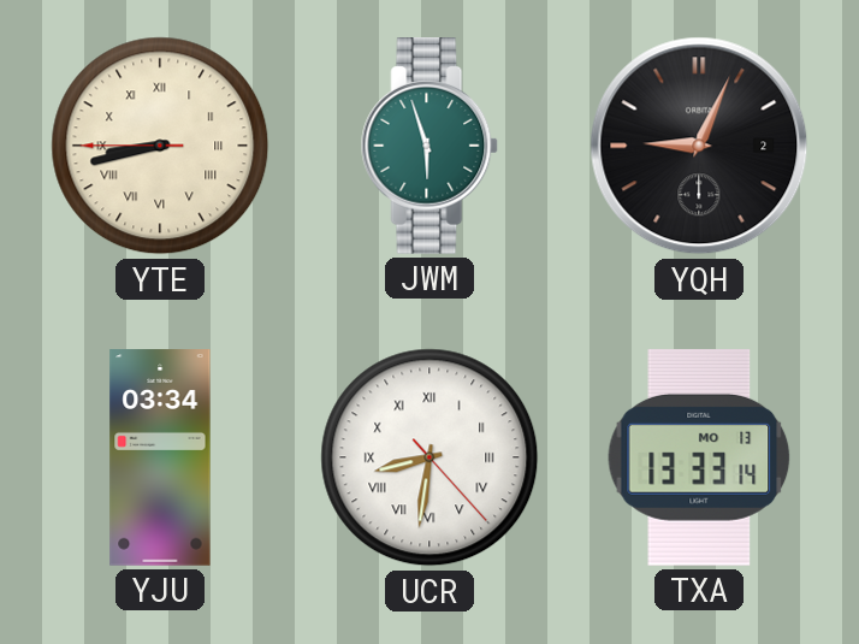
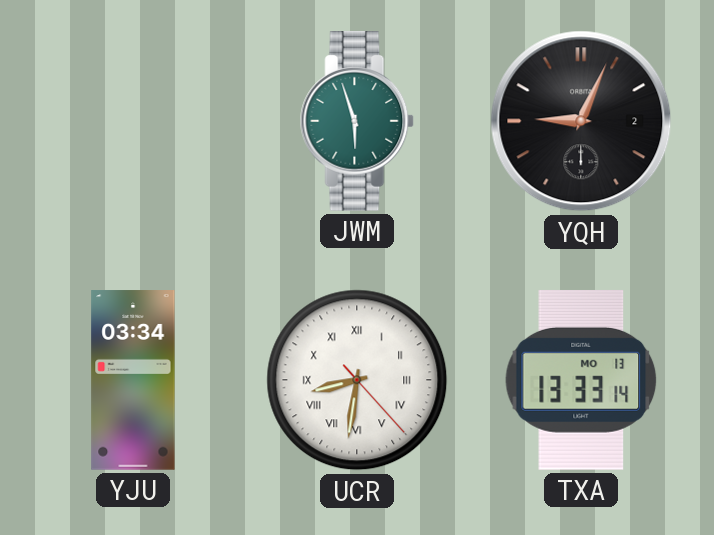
YTE: 8:42 -> none (160, 146)
